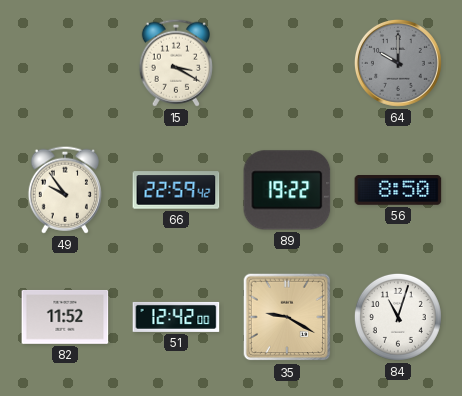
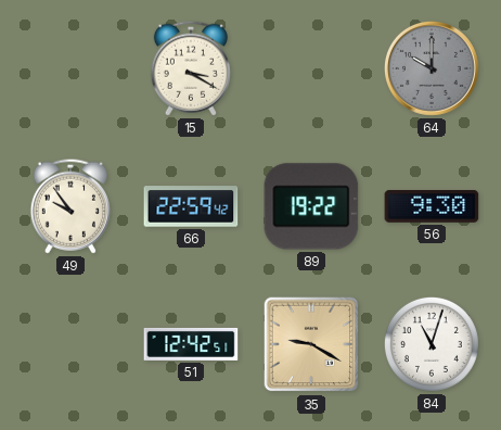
56: 8:50 -> 9:30 (432, 207)
82: 11:52 -> none (65, 317)
51: 12:42:00 -> 12:42:51 (191, 344)
